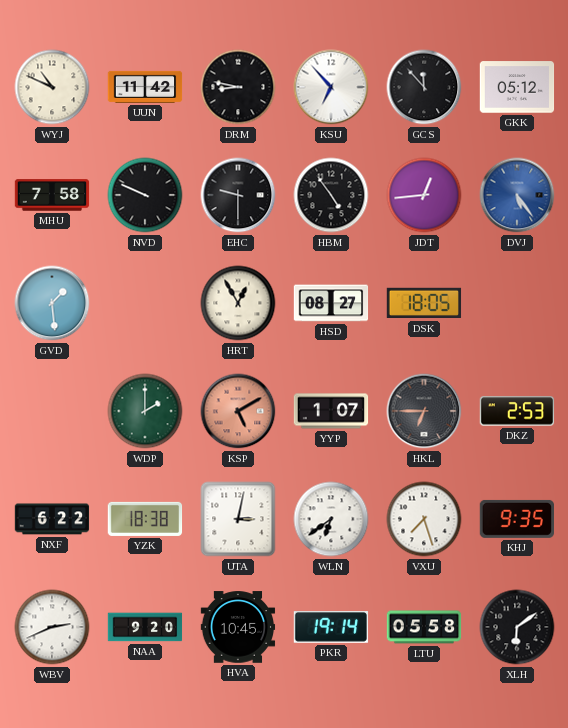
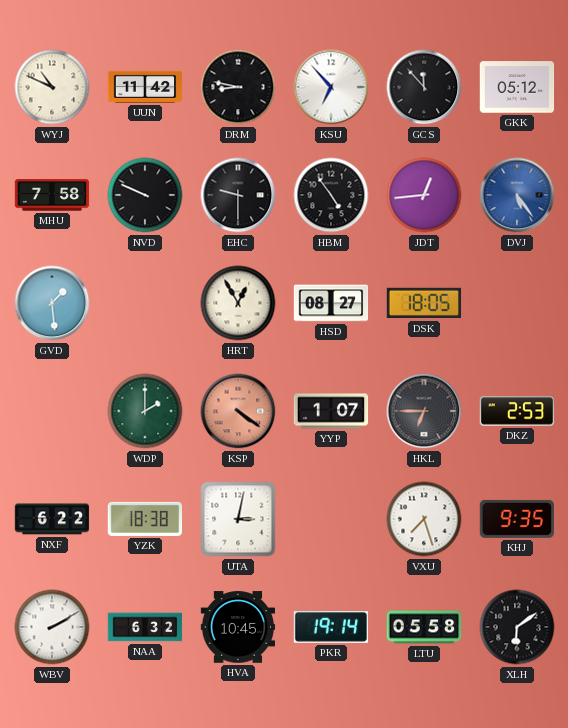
KSP: 5:10 -> 4:21 (238, 411)
WLN: 6:39 -> none (331, 519)
WBV: 2:41 -> 2:10 (52, 627)
NAA: 9:20 -> 6:32 (145, 627)
